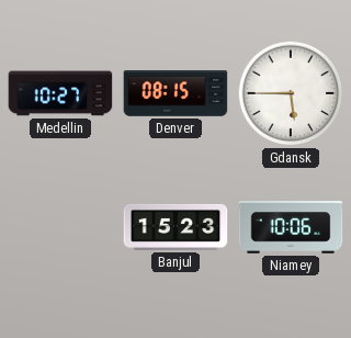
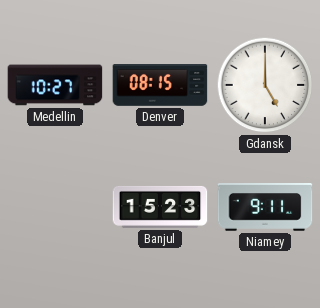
Gdansk: 5:45 -> 5:00 (265, 85)
Niamey: 10:06 -> 9:11 (265, 207)
